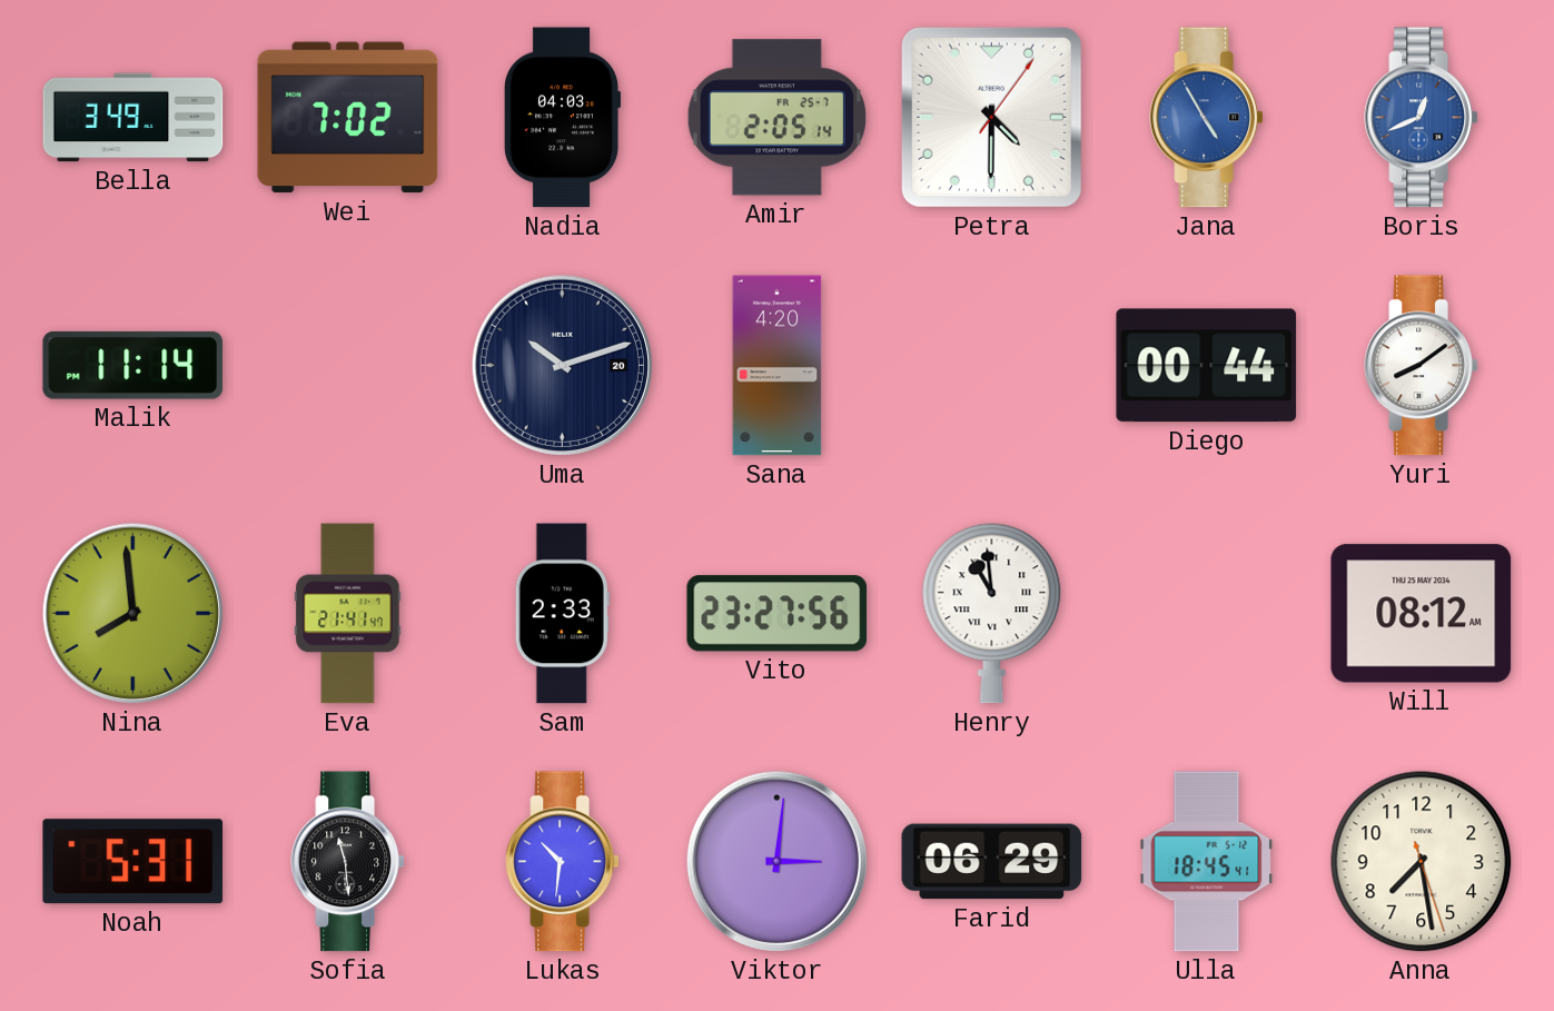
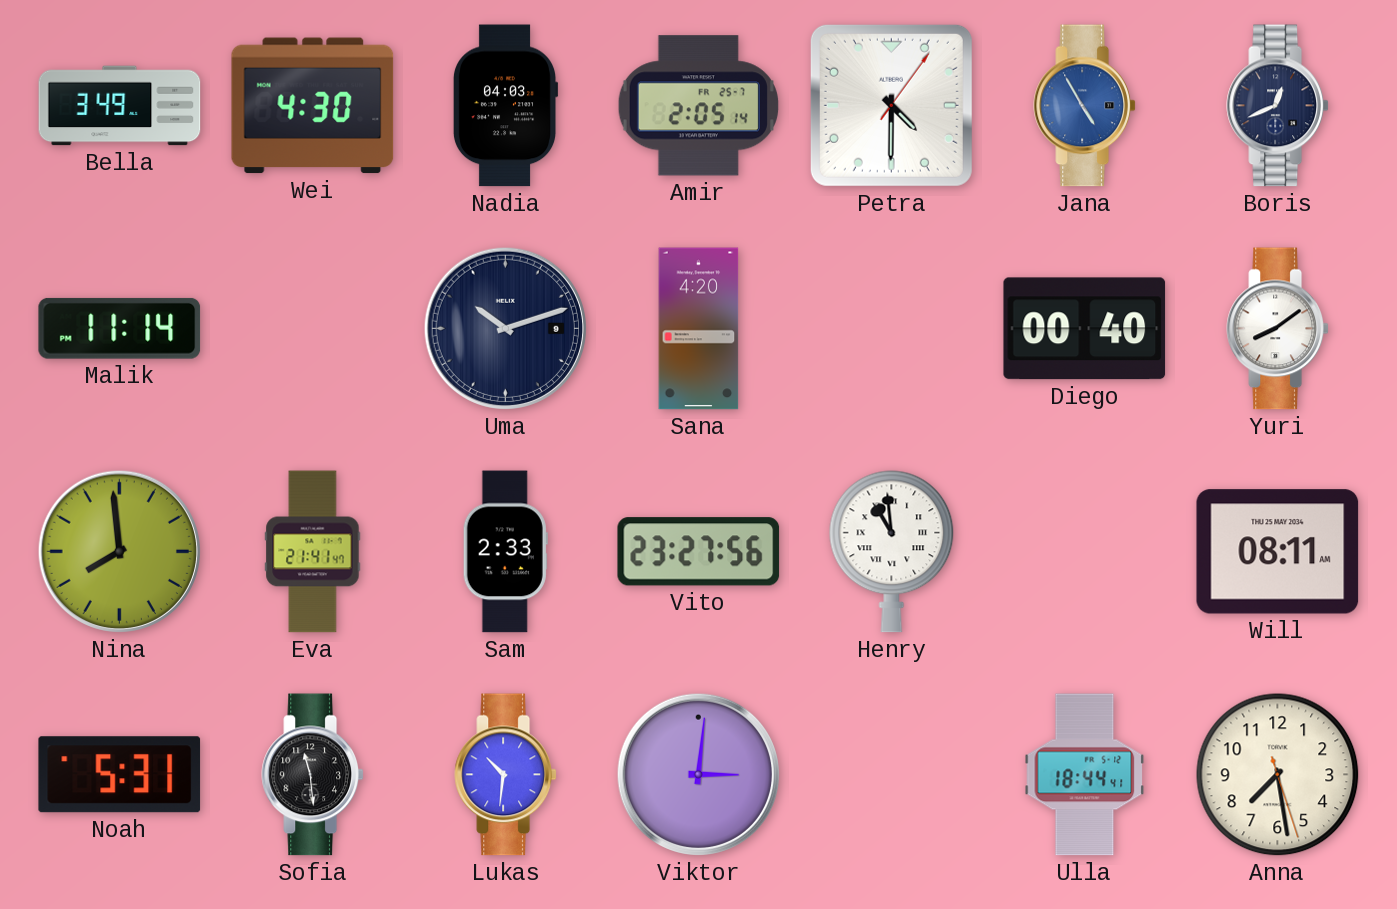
Wei: 7:02 -> 4:30 (313, 106)
Boris dial: blue -> navy (1277, 106)
Uma date: 20 -> 9 (505, 328)
Diego: 00:44 -> 00:40 (1085, 329)
Will: 08:12 -> 08:11 (1278, 552)
Farid: 06:29 -> none (992, 862)
Ulla: 18:45 -> 18:44 (1085, 775)
